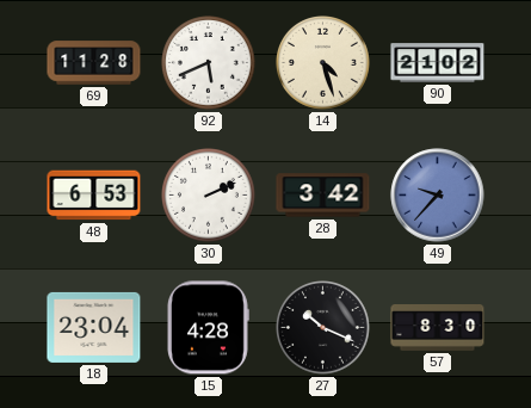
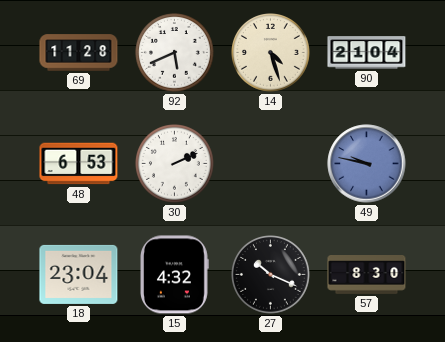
90: 21:02 -> 21:04 (367, 53)
28: 3:42 -> none (323, 196)
49: 9:37 -> 9:47 (367, 164)
15: 4:28 -> 4:32 (175, 275)
